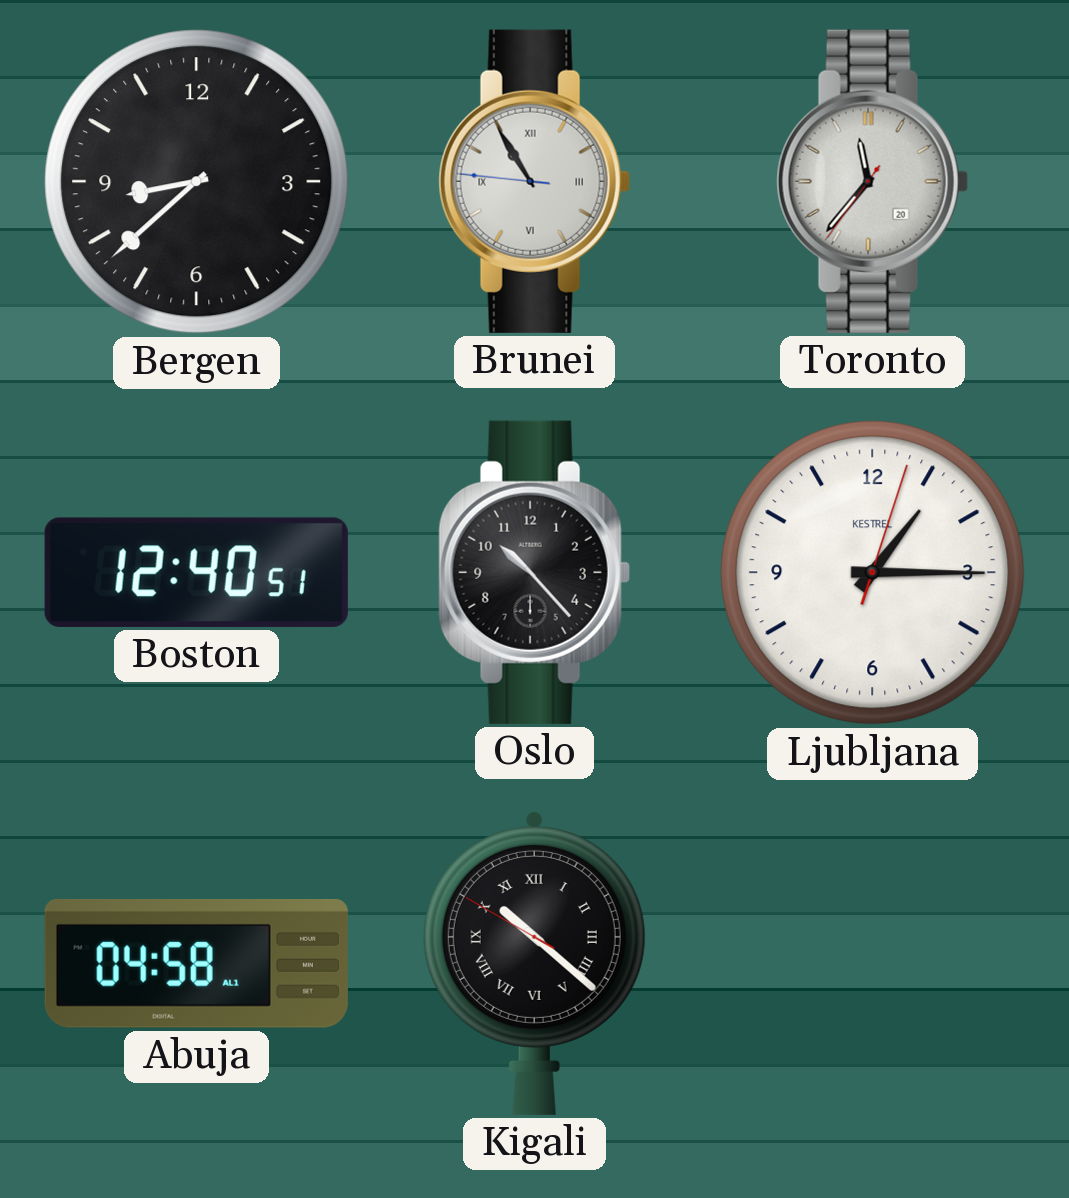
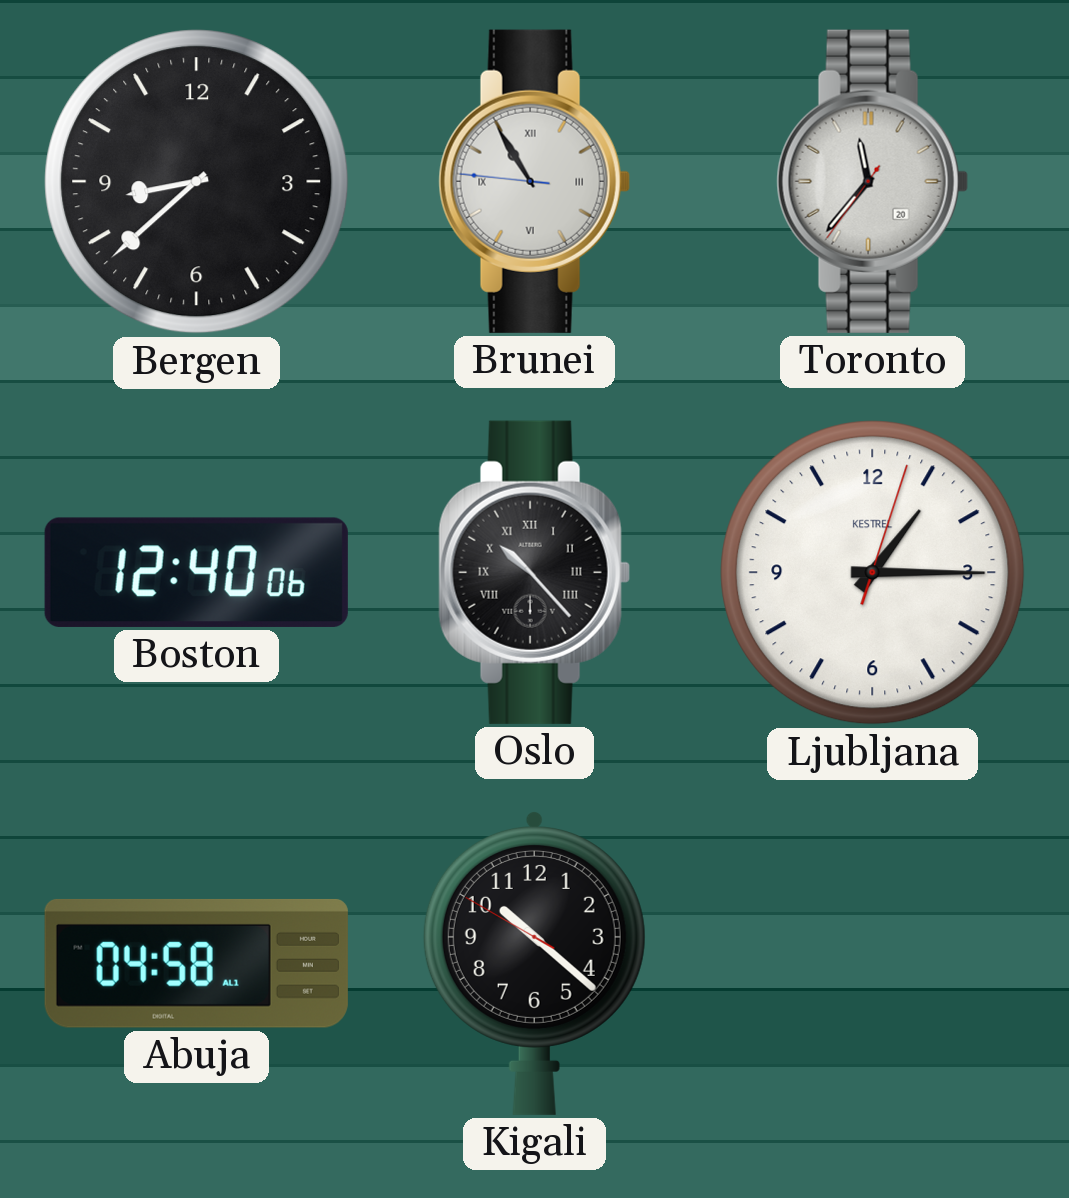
Boston: 12:40:51 -> 12:40:06 (196, 572)
Oslo numerals: Arabic -> Roman (534, 572)
Kigali numerals: Roman -> Arabic (534, 963)
